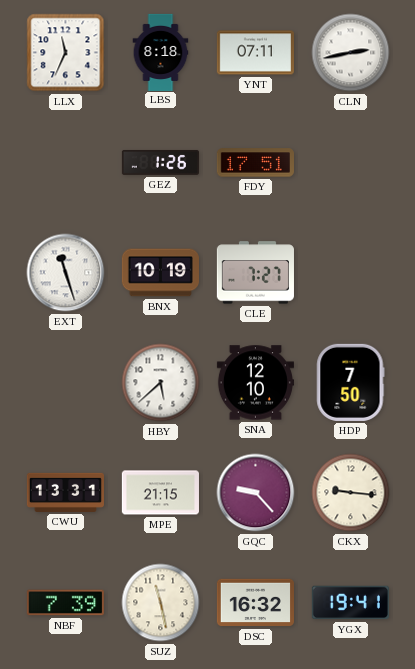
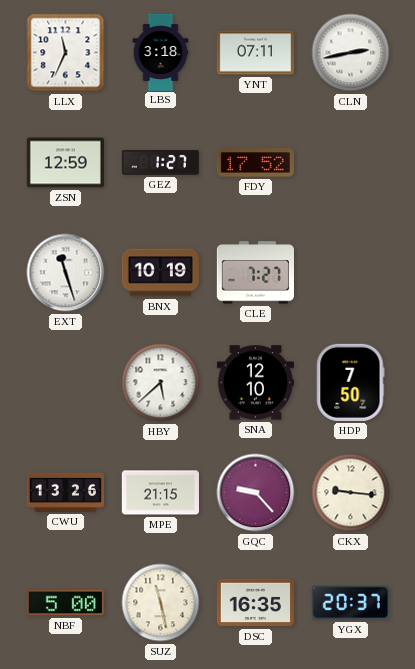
LBS: 8:18 -> 3:18 (161, 52)
ZSN: none -> 12:59 (65, 163)
GEZ: 1:26 -> 1:27 (160, 162)
FDY: 17:51 -> 17:52 (255, 163)
CWU: 13:31 -> 13:26 (65, 492)
NBF: 7:39 -> 5:00 (65, 603)
DSC: 16:32 -> 16:35 (255, 603)
YGX: 19:41 -> 20:37 (350, 603)
